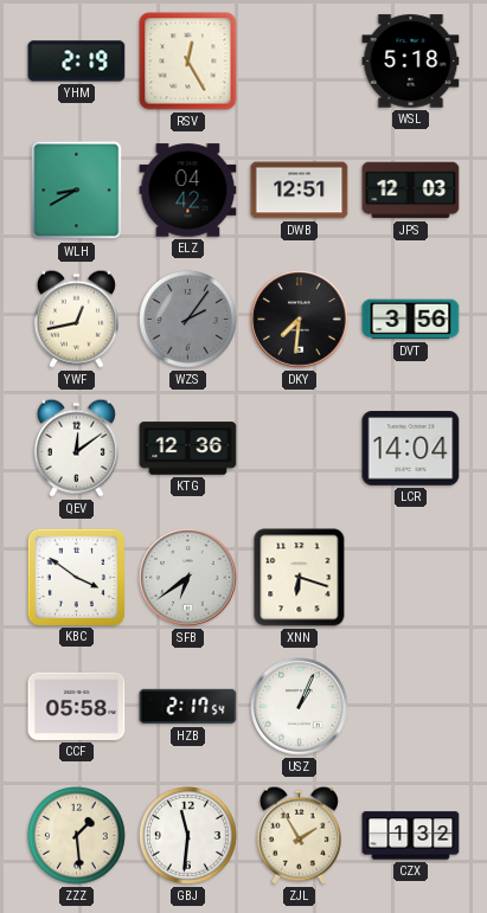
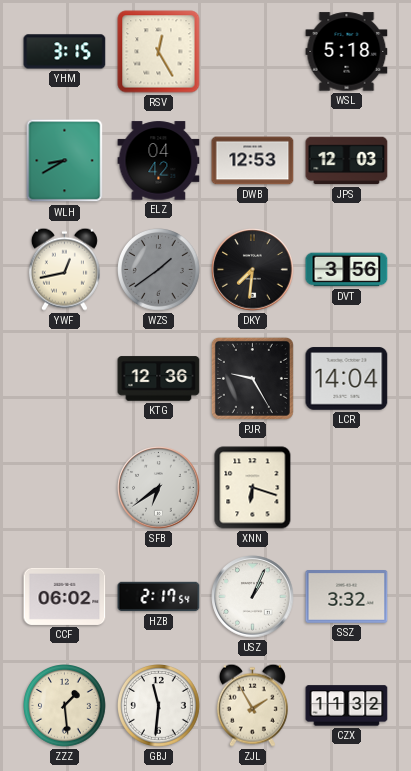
YHM: 2:19 -> 3:15 (65, 52)
DWB: 12:51 -> 12:53 (253, 161)
WZS: 2:06 -> 1:39 (159, 270)
QEV: 12:09 -> none (76, 448)
PJR: none -> 9:25 (252, 378)
KBC: 3:51 -> none (76, 577)
CCF: 05:58 -> 06:02 (65, 596)
SSZ: none -> 3:32 (347, 597)
CZX: 1:32 -> 11:32 (347, 706)
